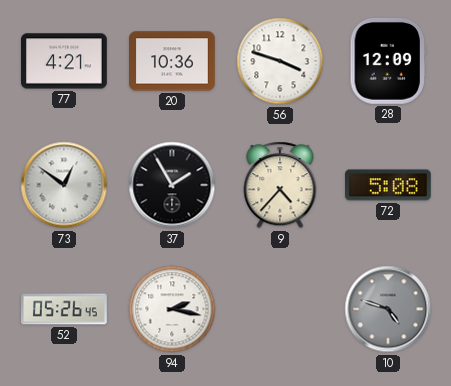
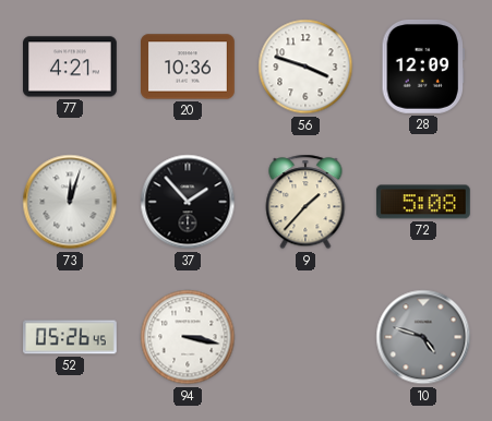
73: 12:51 -> 12:03 (70, 202)
37: 1:55 -> 1:53 (188, 202)
9: 4:37 -> 1:37 (305, 202)
94: 2:17 -> 3:17 (188, 337)
